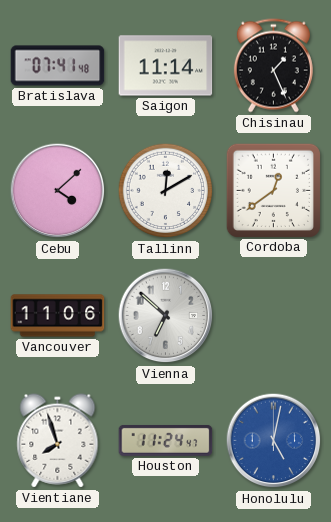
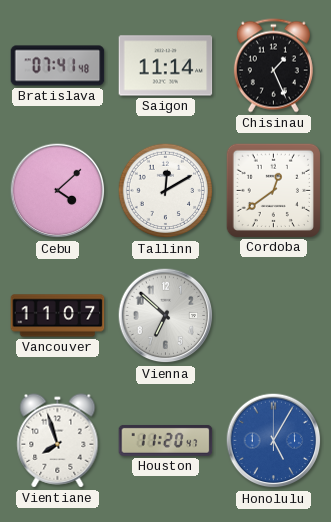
Vancouver: 11:06 -> 11:07 (58, 316)
Houston: 11:24 -> 11:20 (166, 440)
Honolulu: 5:02 -> 5:05 (274, 441)
